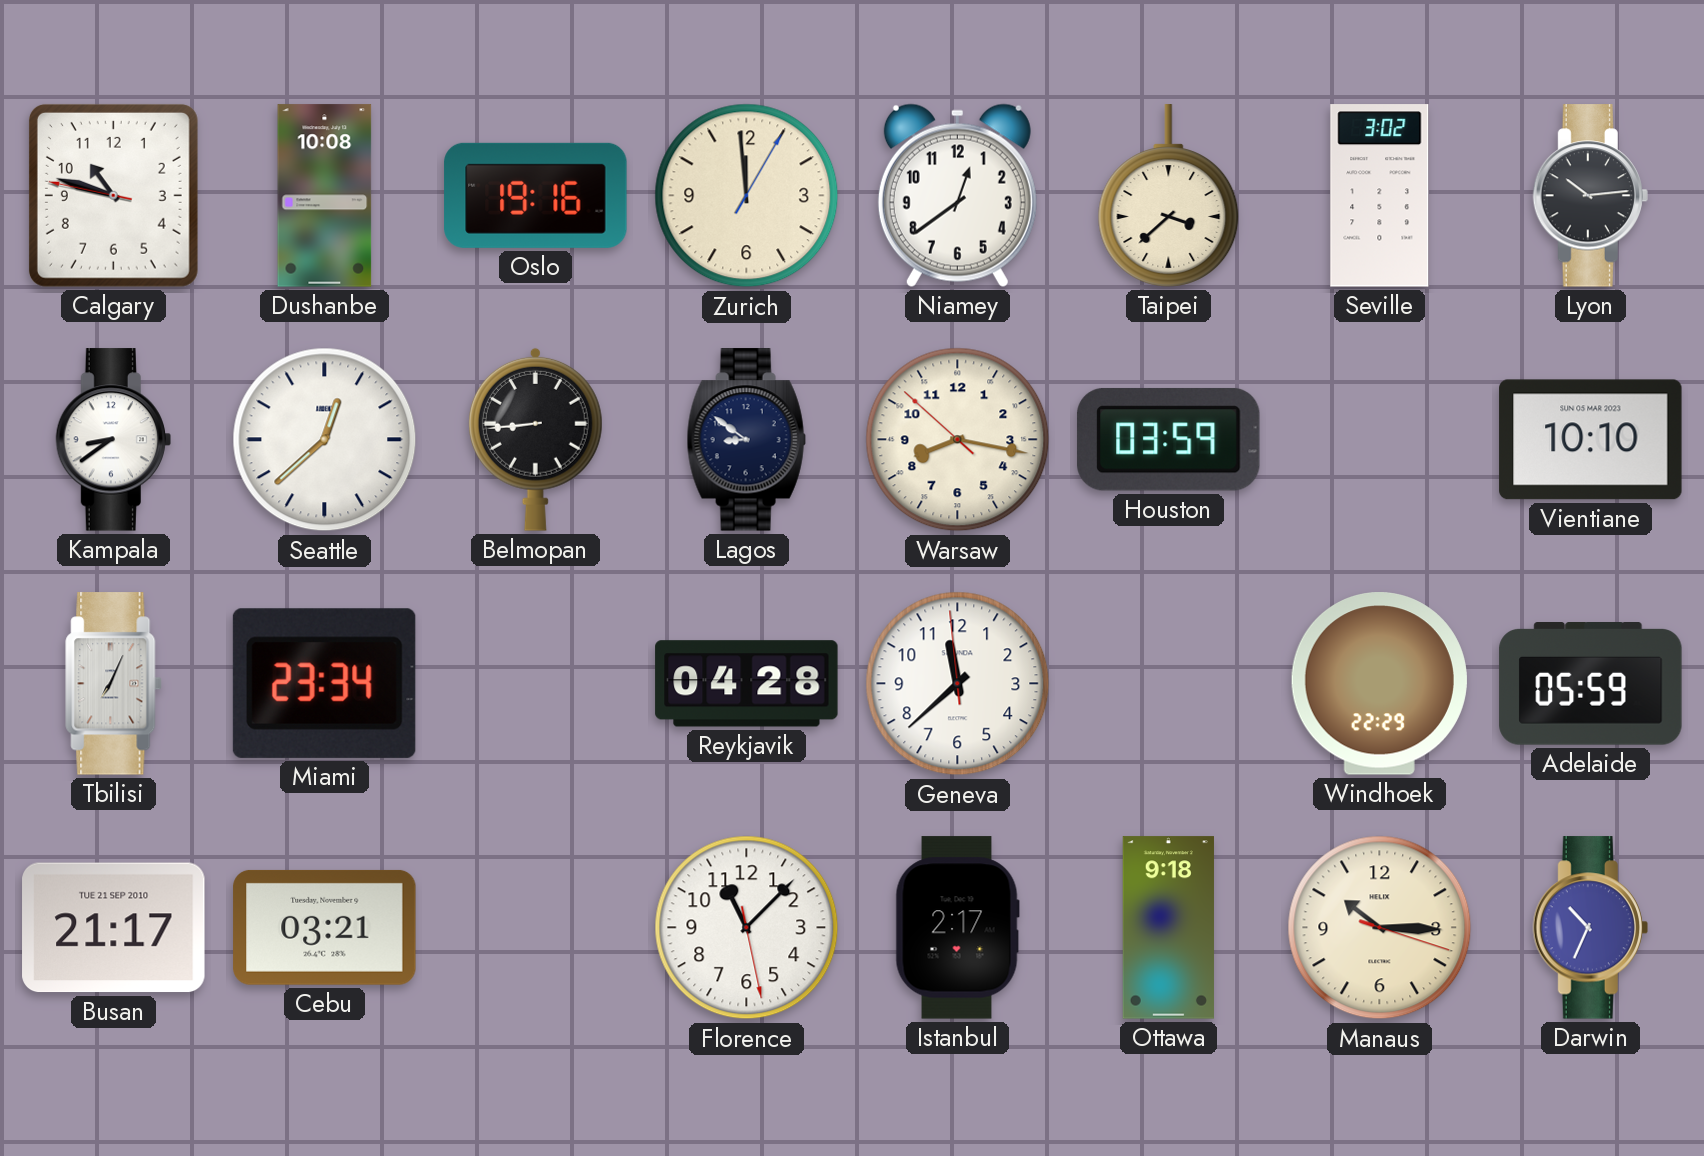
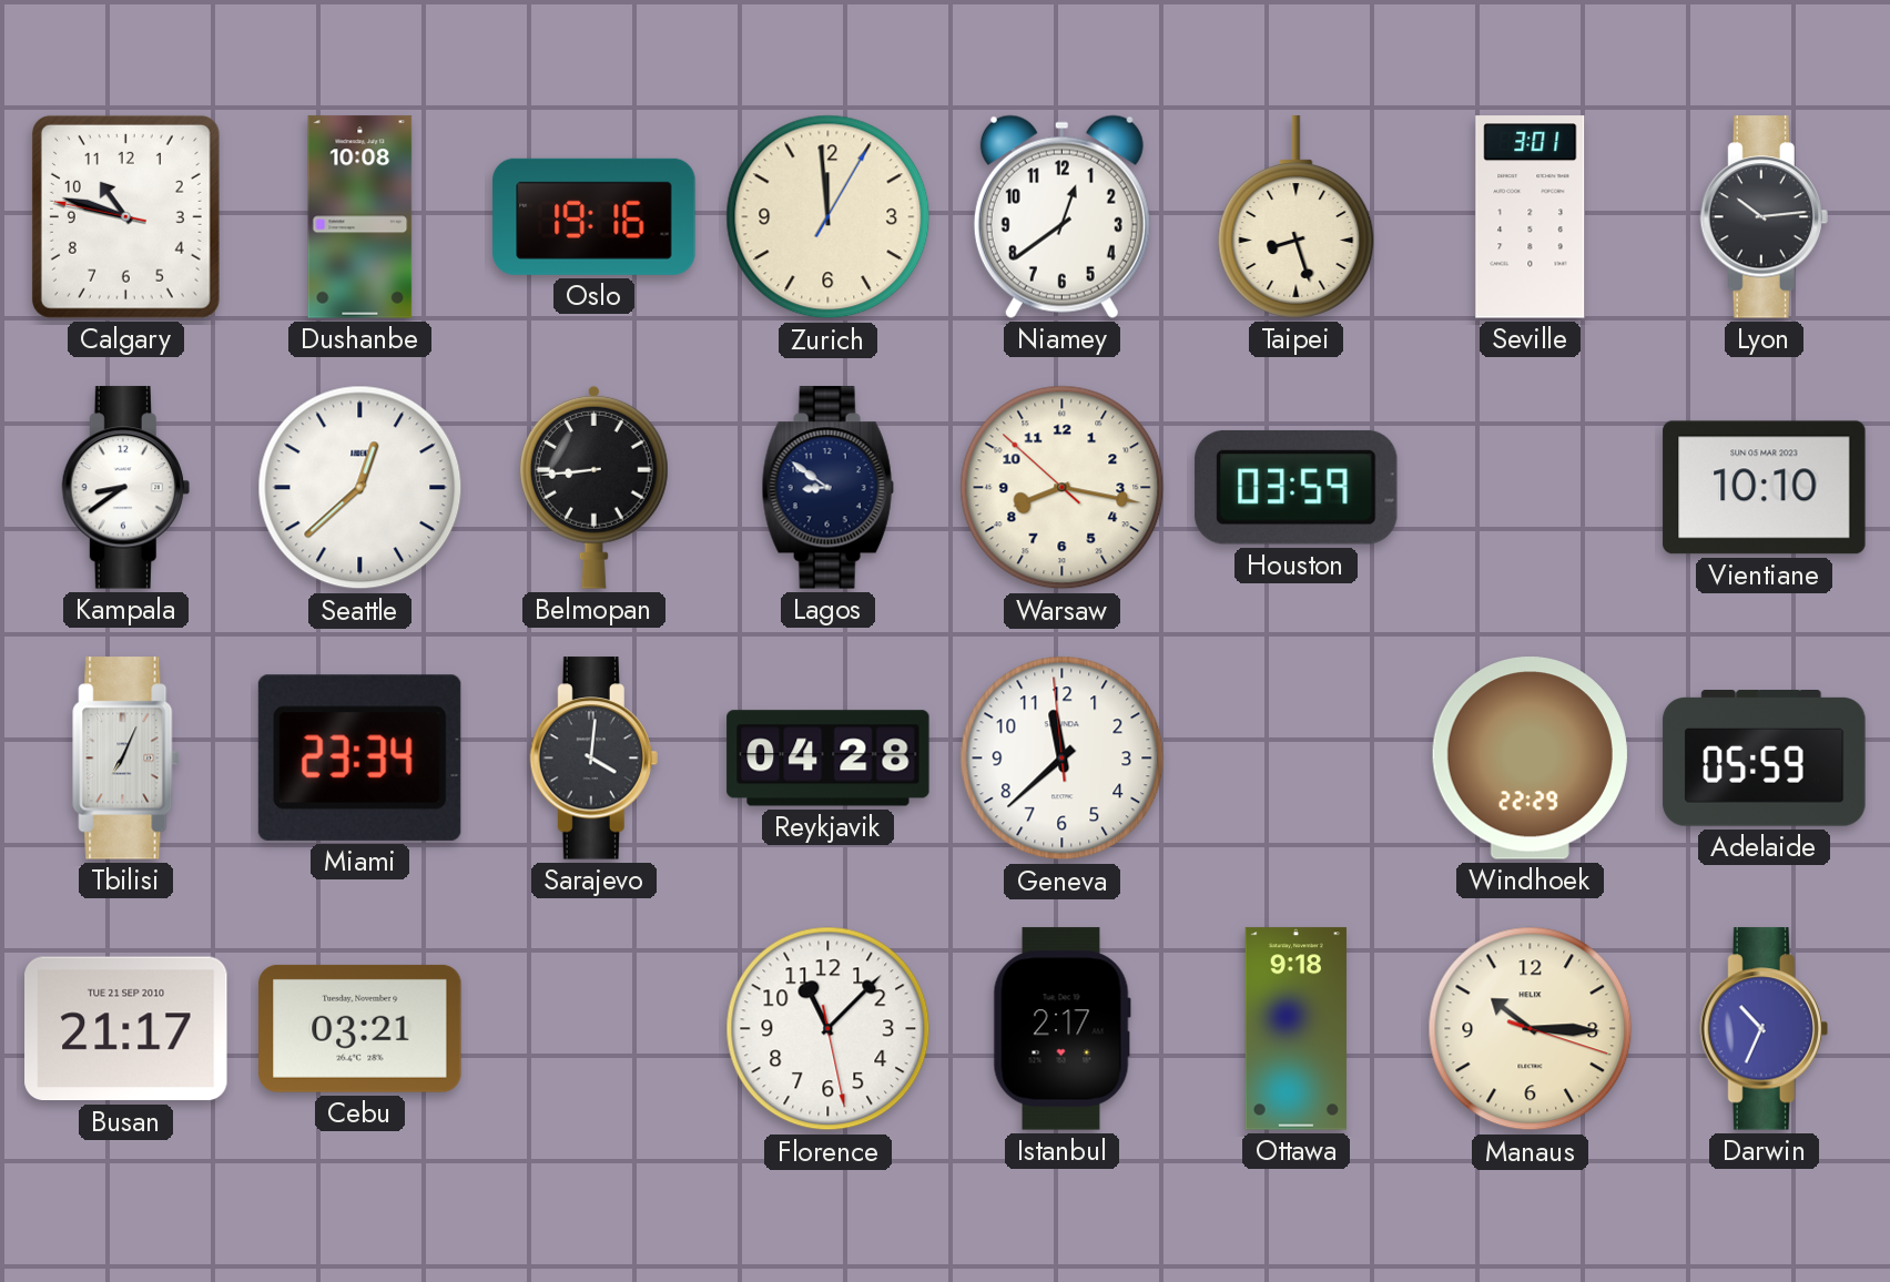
Taipei: 3:38 -> 8:27 (1297, 217)
Seville: 3:02 -> 3:01 (1531, 217)
Sarajevo: none -> 4:01 (593, 759)
